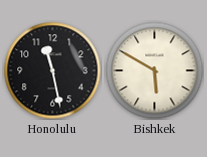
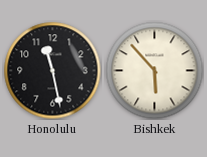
Bishkek: 5:50 -> 5:53 (154, 70)
